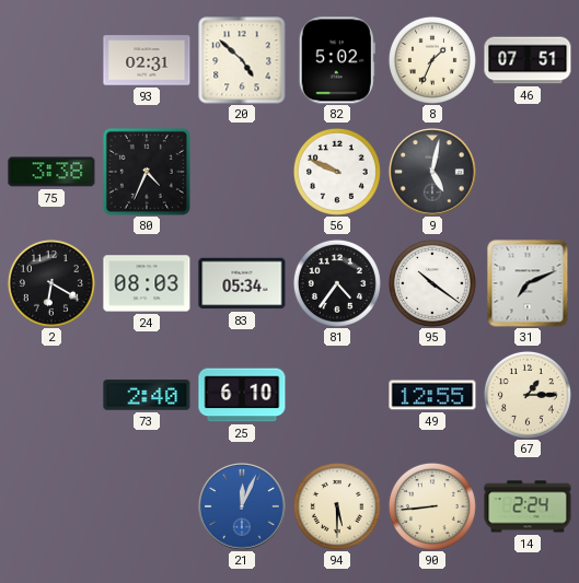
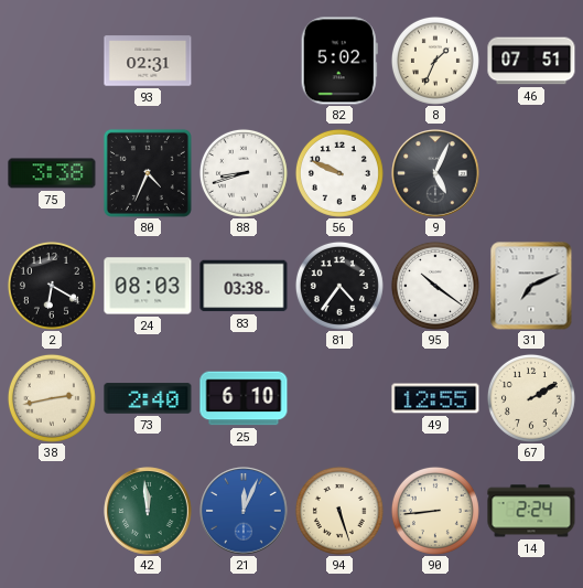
20: 4:52 -> none (242, 60)
88: none -> 8:42 (244, 173)
9: 5:02 -> 5:04 (435, 173)
83: 05:34 -> 03:38 (244, 286)
38: none -> 2:43 (52, 398)
67: 1:15 -> 2:10 (531, 398)
42: none -> 11:59 (148, 511)
94: 5:30 -> 5:27 (339, 511)
